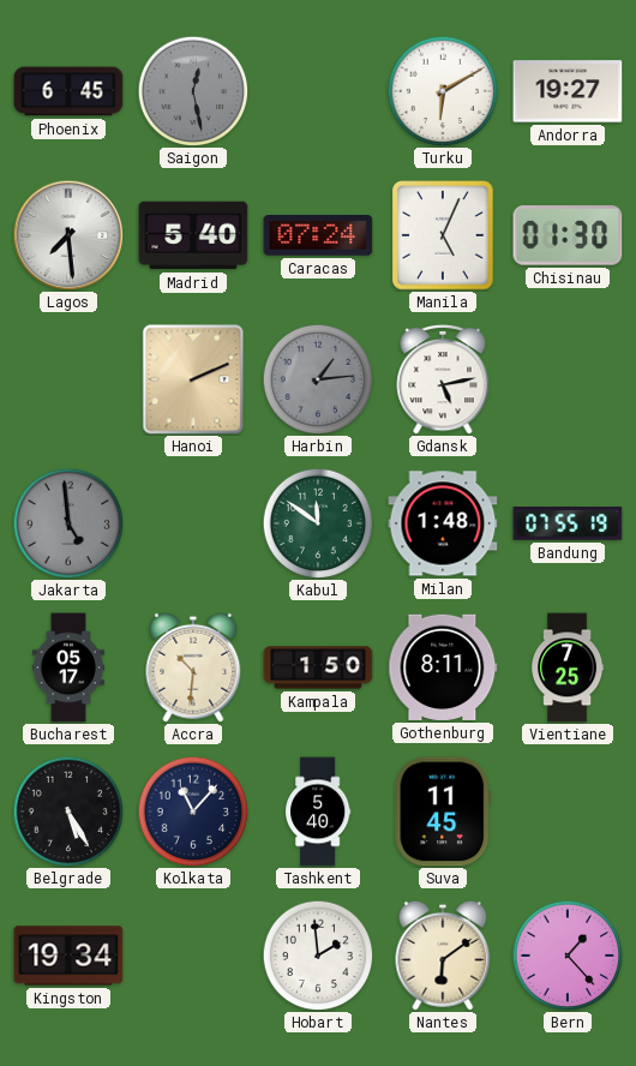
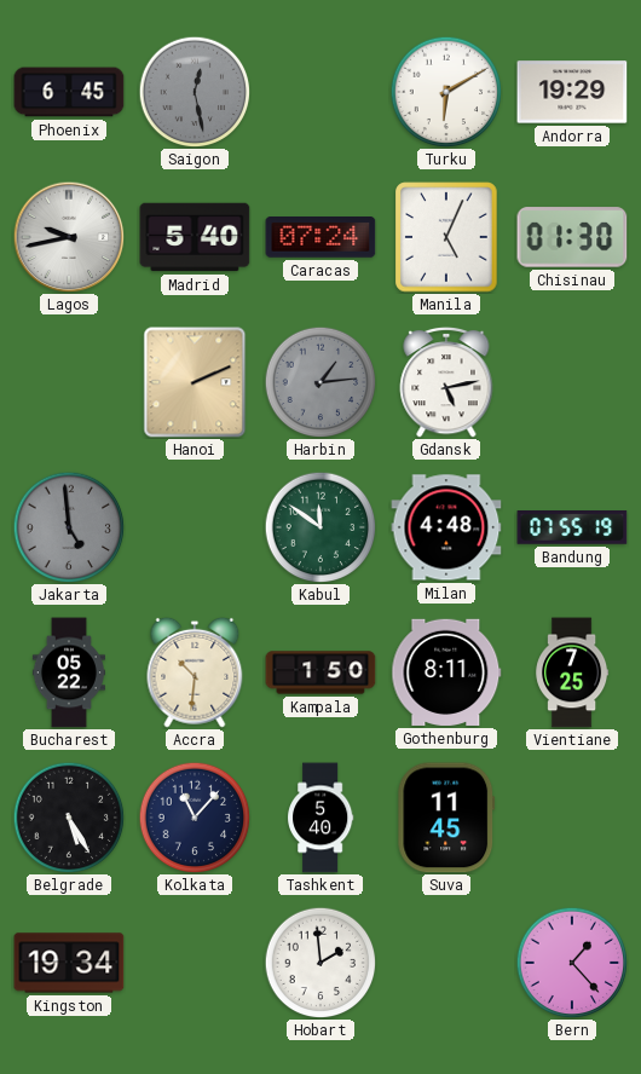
Andorra: 19:27 -> 19:29 (572, 92)
Lagos: 7:29 -> 9:43 (69, 237)
Milan: 1:48 -> 4:48 (446, 527)
Bucharest: 05:17 -> 05:22 (69, 672)
Nantes: 6:09 -> none (443, 956)
